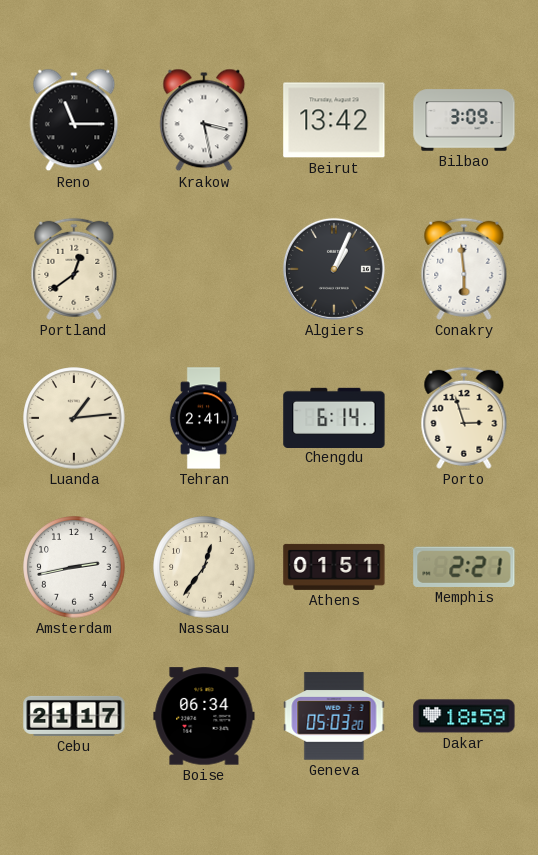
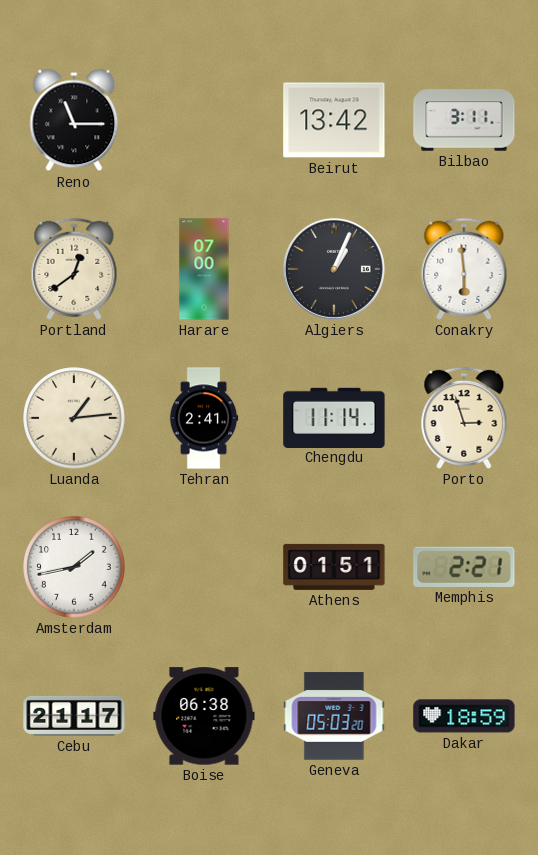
Krakow: 3:28 -> none (204, 120)
Bilbao: 3:09 -> 3:11 (464, 120)
Harare: none -> 07:00 (204, 269)
Chengdu: 6:14 -> 11:14 (334, 417)
Amsterdam: 2:43 -> 1:43 (74, 567)
Nassau: 12:36 -> none (204, 567)
Boise: 06:34 -> 06:38 (204, 716)
